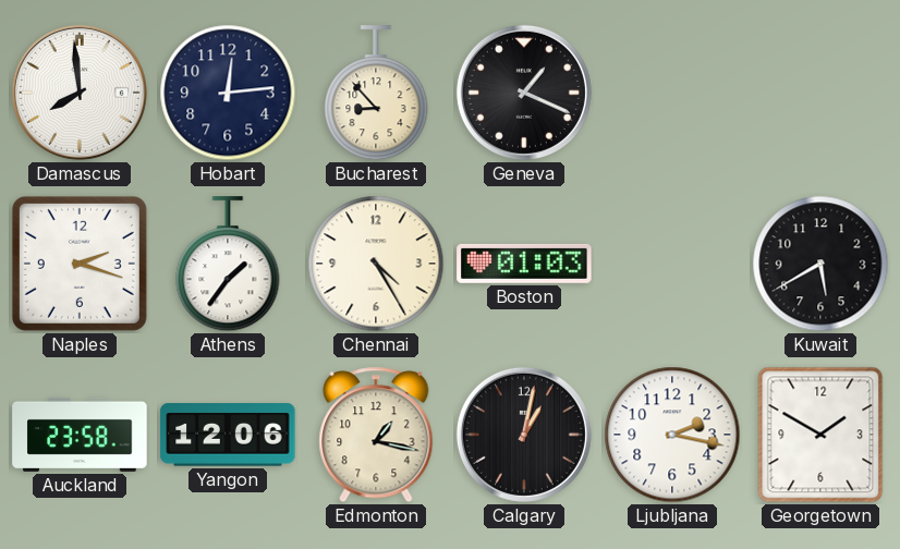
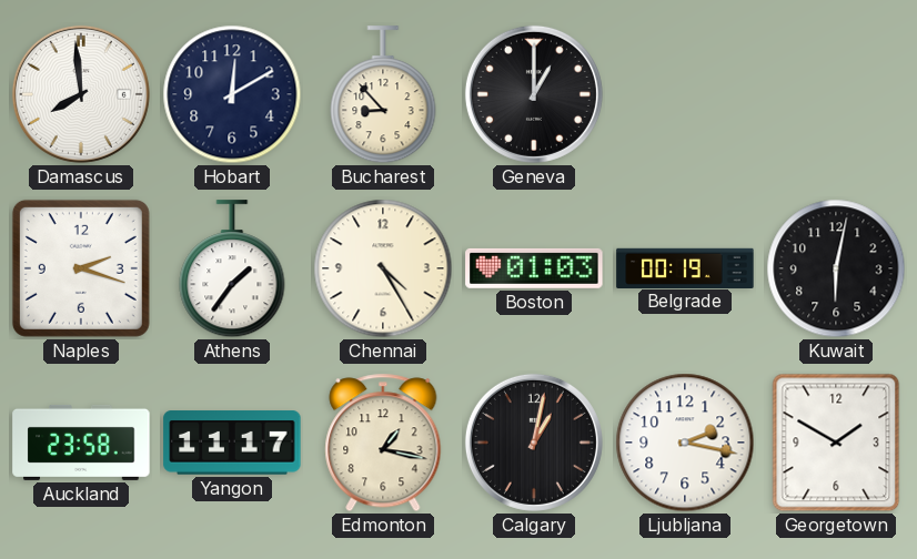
Hobart: 12:14 -> 12:10 (232, 94)
Geneva: 1:19 -> 1:00 (534, 94)
Belgrade: none -> 00:19 (685, 267)
Kuwait: 5:40 -> 6:02 (836, 268)
Yangon: 12:06 -> 11:17 (232, 443)
